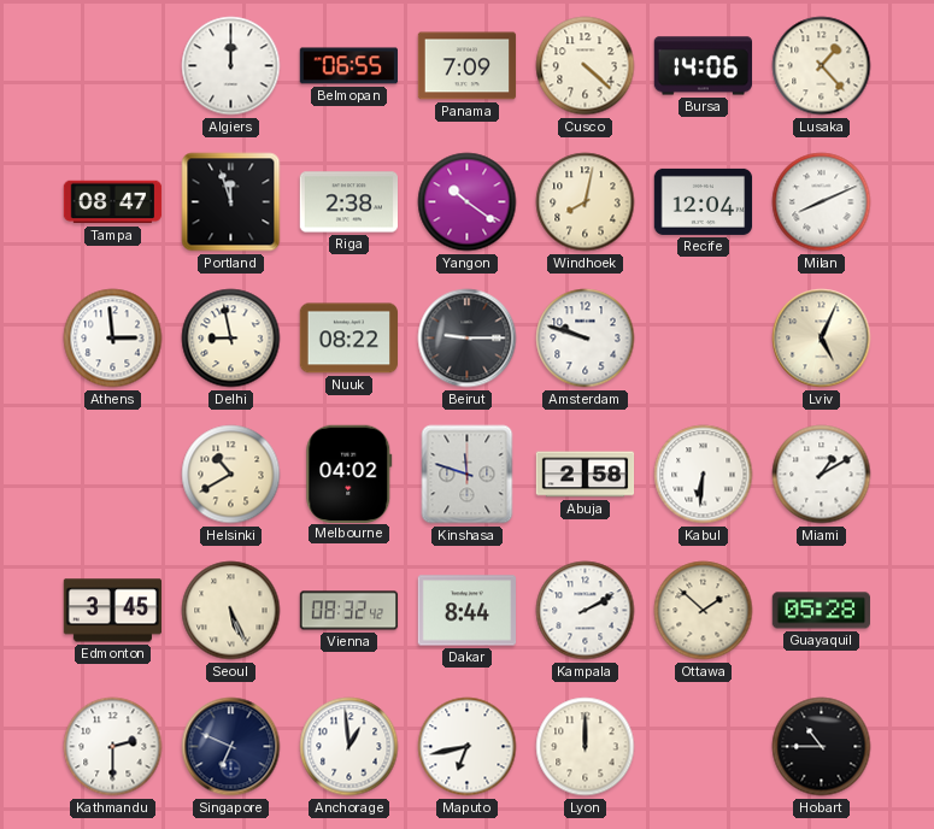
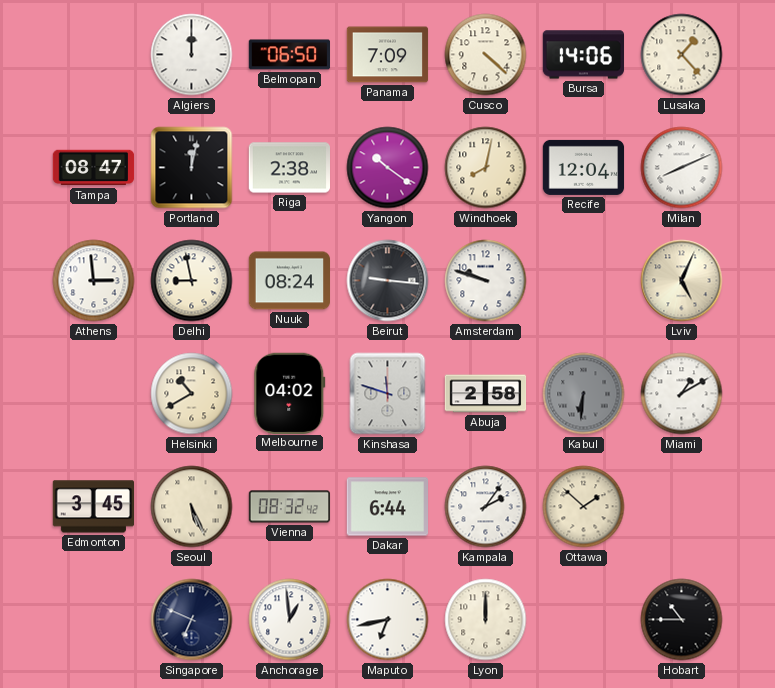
Belmopan: 06:55 -> 06:50 (289, 55)
Portland: 11:57 -> 12:02 (192, 168)
Nuuk: 08:22 -> 08:24 (290, 281)
Beirut: 9:15 -> 9:16 (388, 281)
Kabul dial: white -> grey (584, 394)
Dakar: 8:44 -> 6:44 (388, 507)
Kampala: 2:10 -> 2:06 (486, 507)
Guayaquil: 05:28 -> none (821, 611)
Kathmandu: 2:30 -> none (113, 747)
